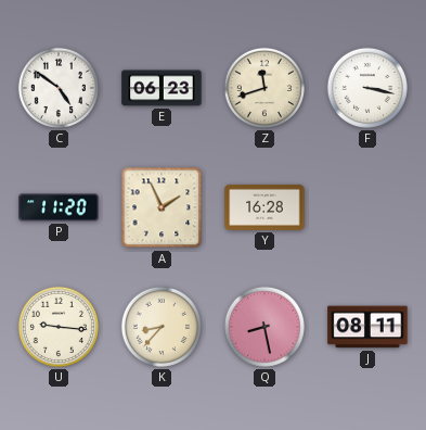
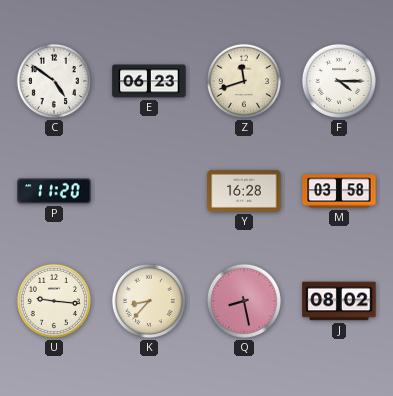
F: 3:17 -> 4:15 (339, 81)
A: 1:56 -> none (162, 207)
M: none -> 03:58 (339, 191)
J: 08:11 -> 08:02 (339, 301)
